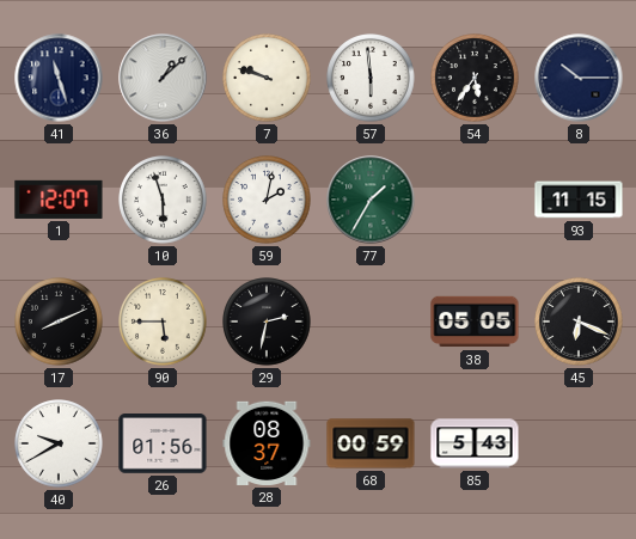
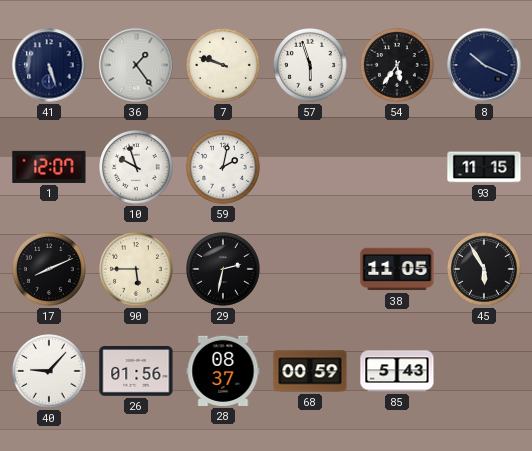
41: 11:27 -> 5:27 (49, 65)
36: 1:08 -> 1:24 (136, 65)
57: 5:59 -> 5:57 (310, 65)
8: 10:15 -> 10:19 (484, 65)
10: 5:57 -> 9:57 (136, 167)
77: 1:35 -> none (371, 200)
38: 05:05 -> 11:05 (397, 269)
45: 6:19 -> 5:55 (484, 269)
40: 9:40 -> 9:07 (49, 371)
